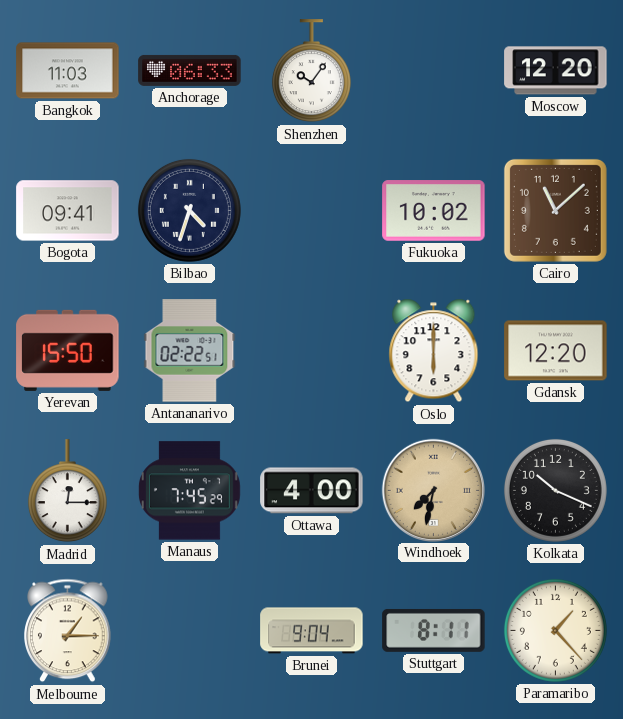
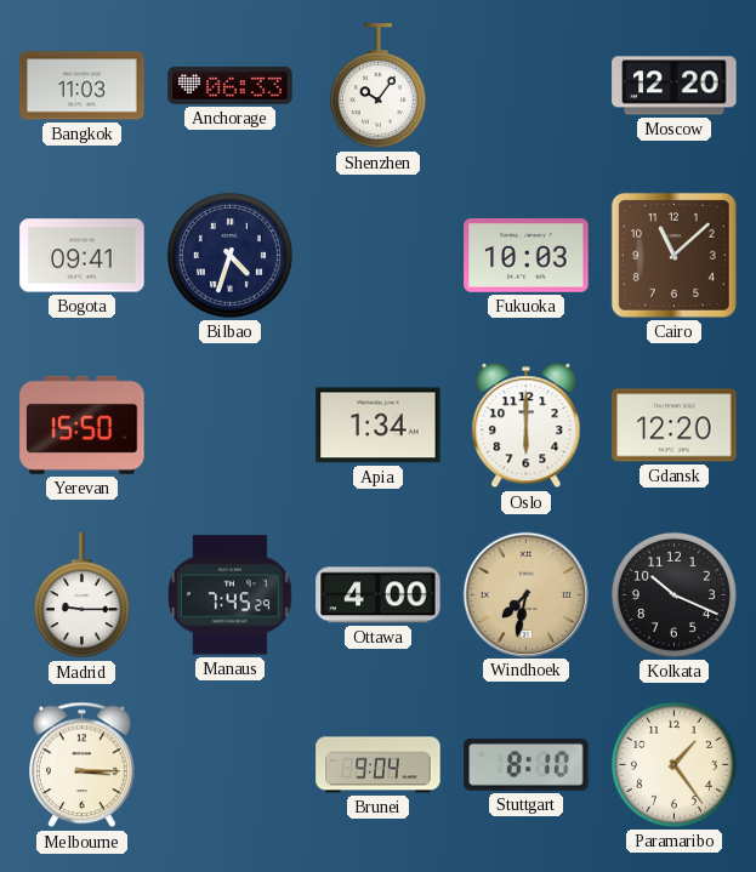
Fukuoka: 10:02 -> 10:03 (527, 256)
Antananarivo: 02:22 -> none (190, 351)
Apia: none -> 1:34 (379, 426)
Madrid: 12:15 -> 9:15 (81, 595)
Melbourne: 1:15 -> 3:15 (83, 765)
Stuttgart: 8:11 -> 8:10 (527, 764)
Paramaribo: 1:23 -> 1:24 (673, 764)
